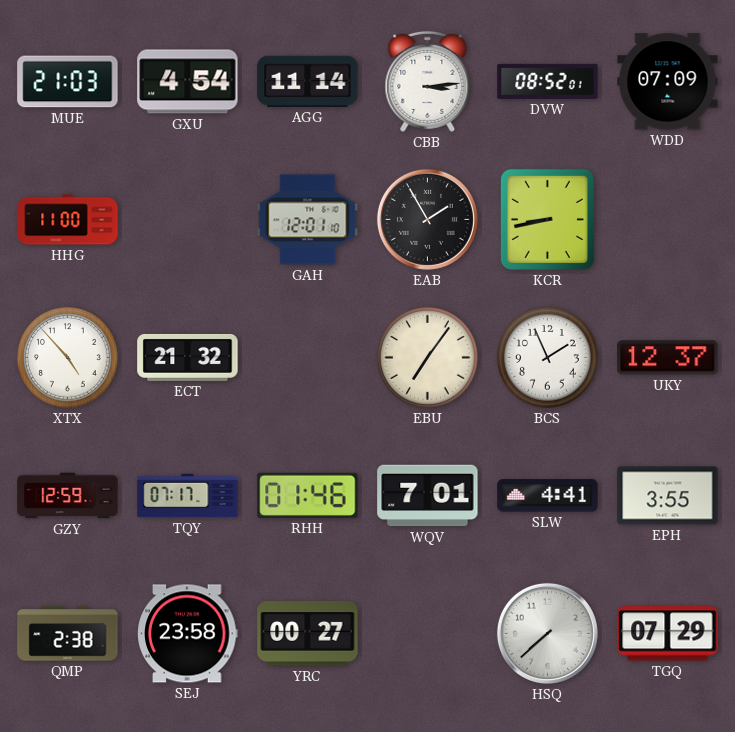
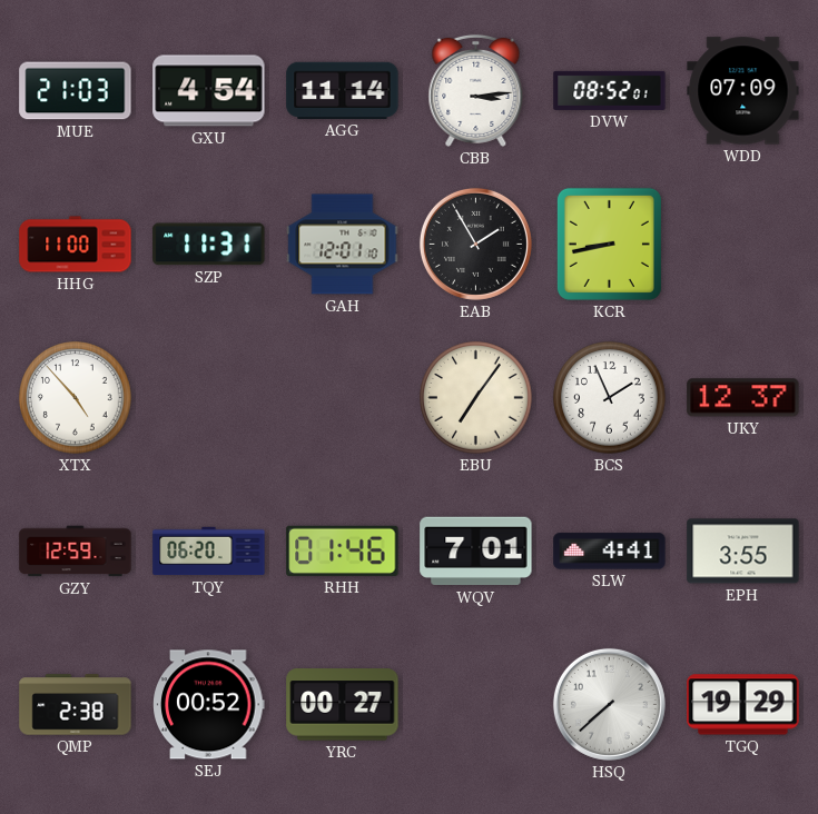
SZP: none -> 11:31 (209, 245)
ECT: 21:32 -> none (188, 357)
TQY: 07:17 -> 06:20 (209, 552)
SEJ: 23:58 -> 00:52 (209, 705)
TGQ: 07:29 -> 19:29 (743, 705)
